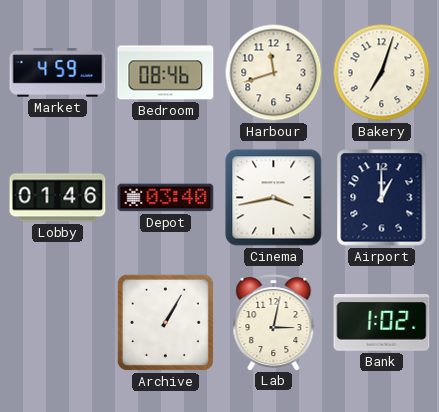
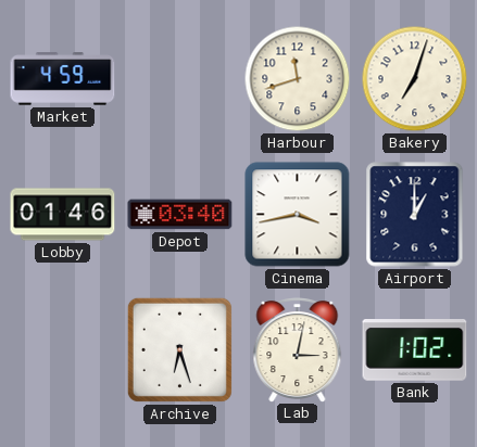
Bedroom: 08:46 -> none (166, 73)
Archive: 1:05 -> 6:27 (179, 349)
